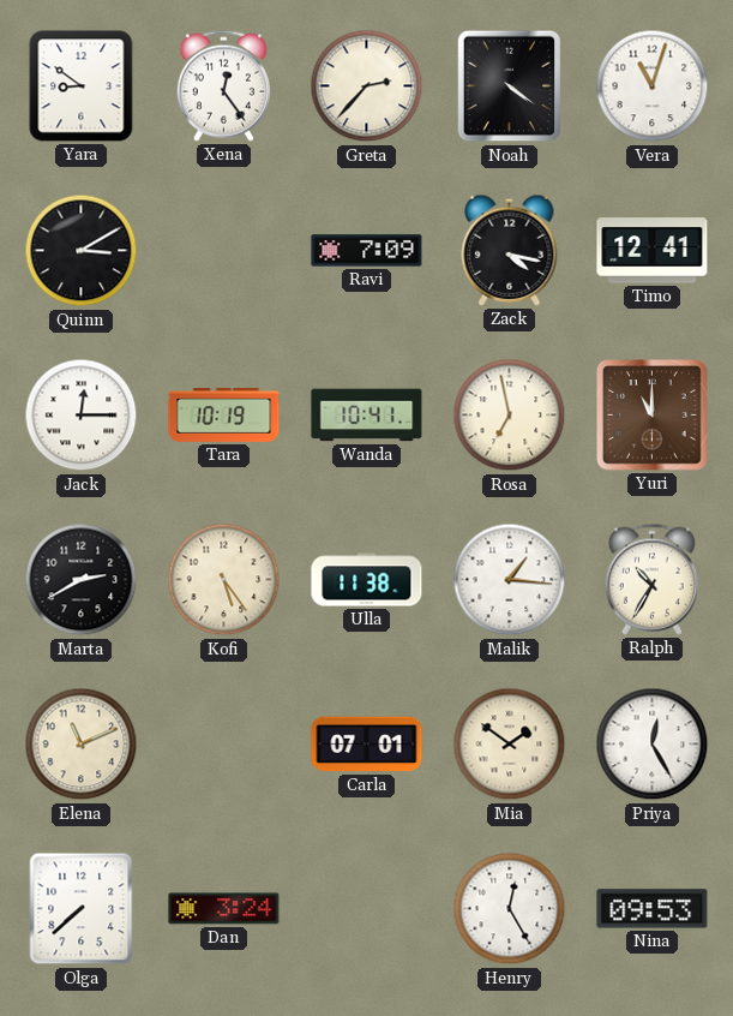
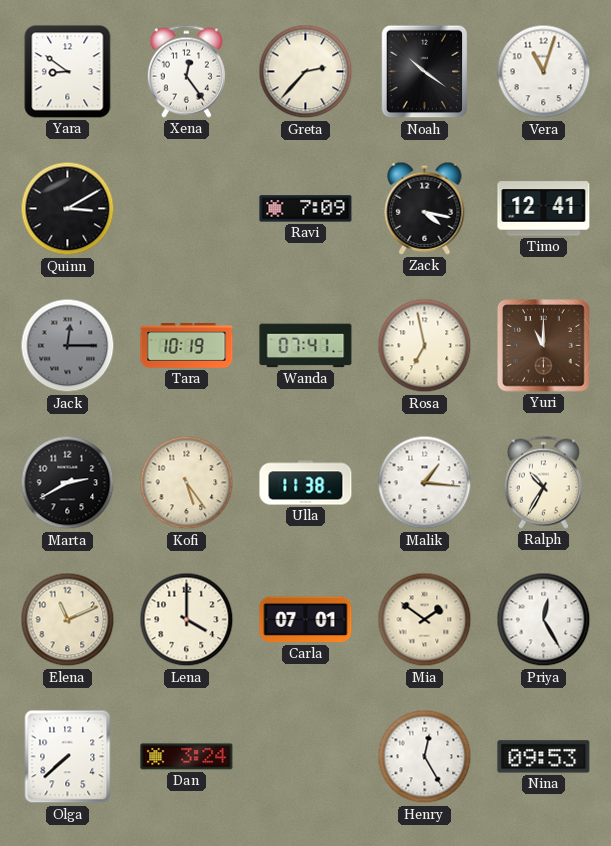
Noah: 4:21 -> 10:21 (425, 72)
Jack dial: white -> grey (68, 346)
Wanda: 10:41 -> 07:41 (306, 346)
Lena: none -> 4:00 (187, 620)
